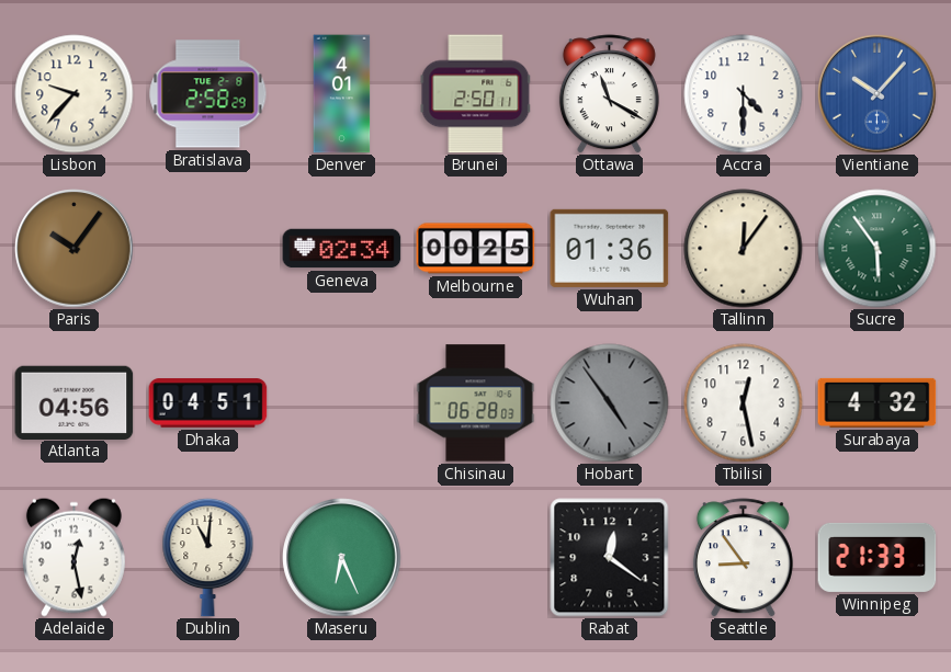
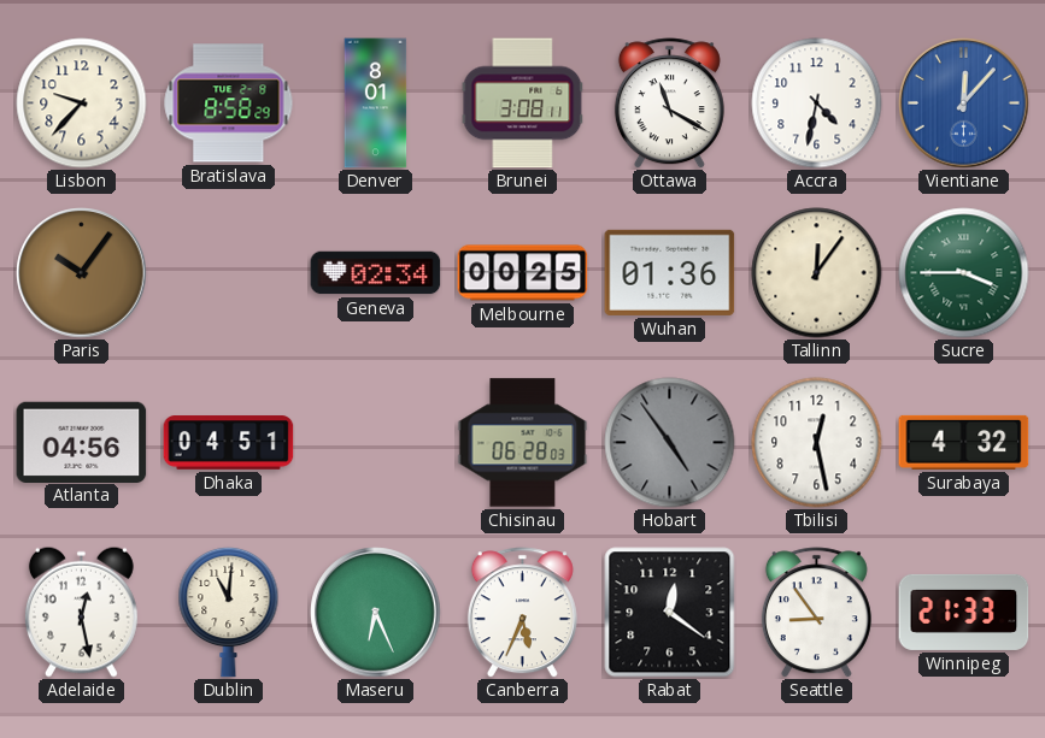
Bratislava: 2:58 -> 8:58 (229, 104)
Denver: 4:01 -> 8:01 (376, 104)
Brunei: 2:50 -> 3:08 (523, 104)
Accra: 4:30 -> 4:32 (817, 104)
Vientiane: 10:07 -> 12:07 (964, 104)
Sucre: 5:54 -> 3:45 (964, 273)
Canberra: none -> 5:34 (522, 613)
